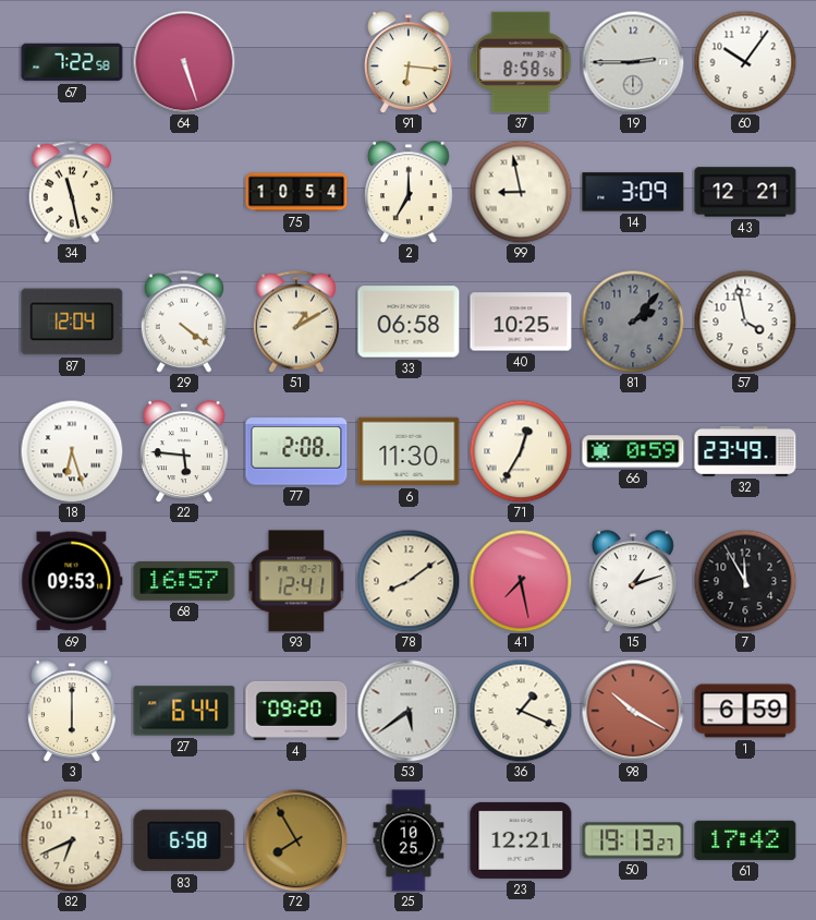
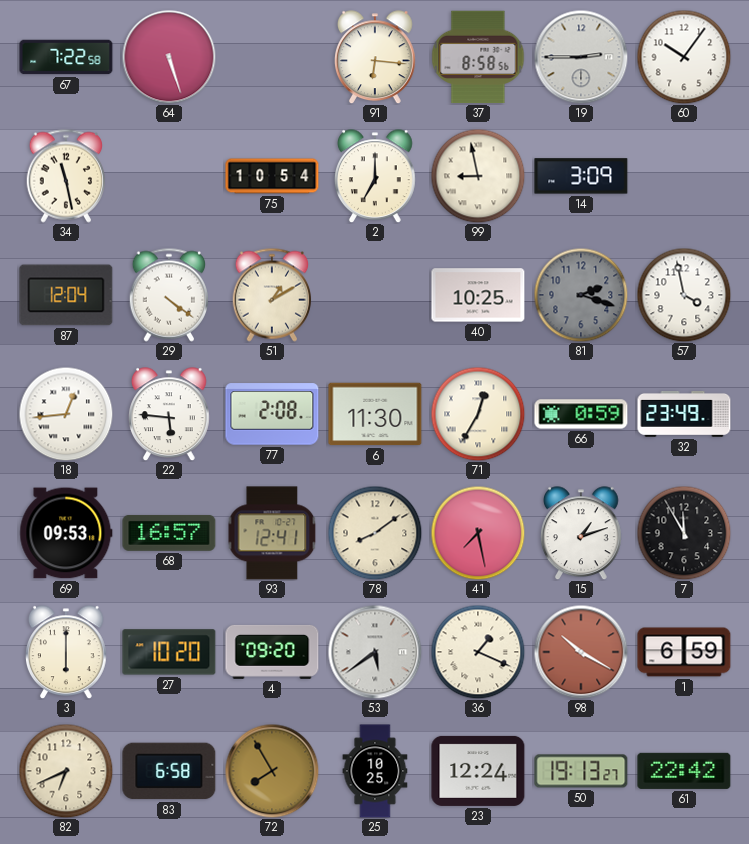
43: 12:21 -> none (745, 192)
33: 06:58 -> none (409, 322)
81: 2:07 -> 2:18 (581, 295)
18: 6:27 -> 12:44 (66, 414)
27: 6:44 -> 10:20 (169, 652)
23: 12:21 -> 12:24 (478, 771)
61: 17:42 -> 22:42 (684, 771)
